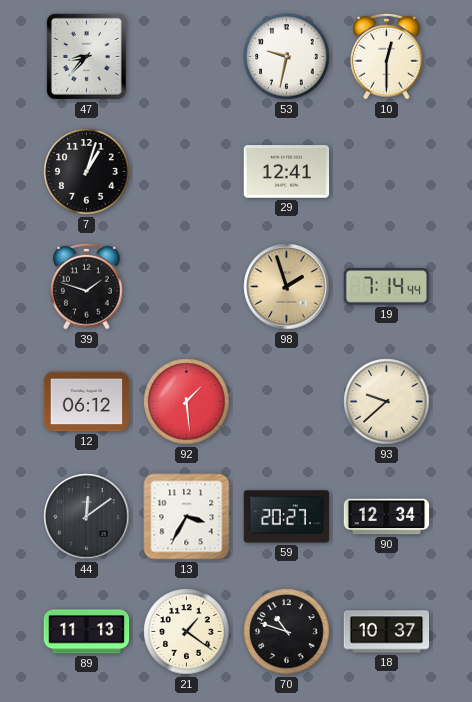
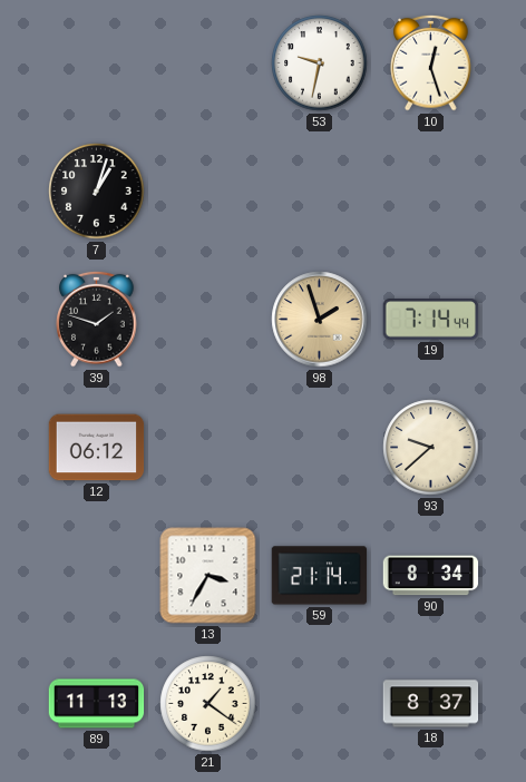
47: 8:37 -> none (86, 56)
10: 12:30 -> 12:27 (431, 62)
29: 12:41 -> none (287, 172)
92: 1:29 -> none (187, 402)
44: 12:09 -> none (87, 517)
59: 20:27 -> 21:14 (320, 576)
90: 12:34 -> 8:34 (431, 576)
70: 10:48 -> none (287, 632)
18: 10:37 -> 8:37 (431, 704)
